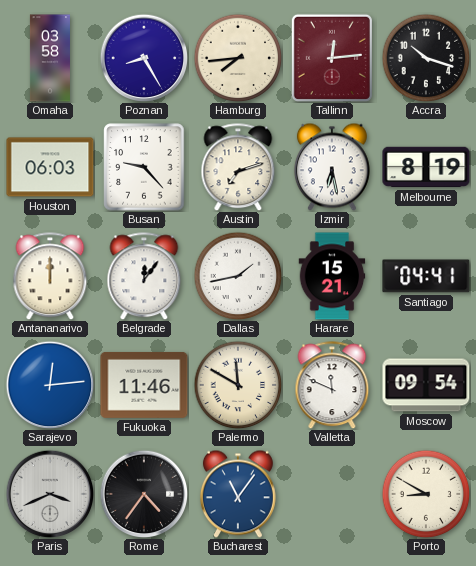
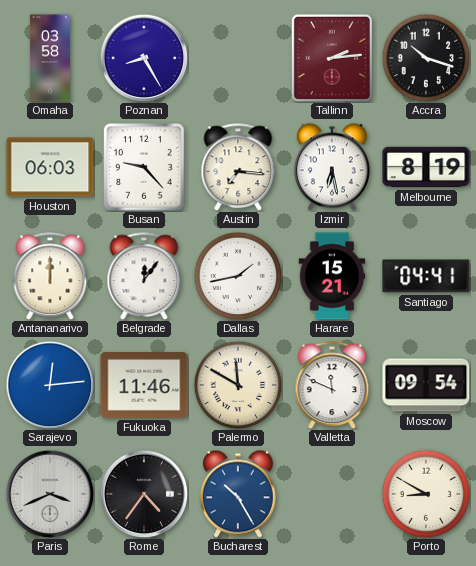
Hamburg: 7:44 -> none (238, 58)
Tallinn: 12:14 -> 2:14 (332, 58)
Austin: 7:12 -> 7:16 (238, 167)
Bucharest: 11:06 -> 10:25 (238, 494)
